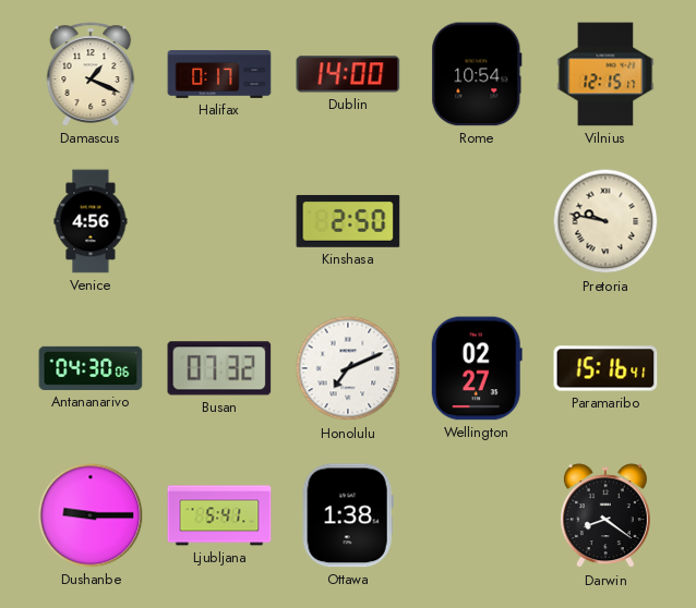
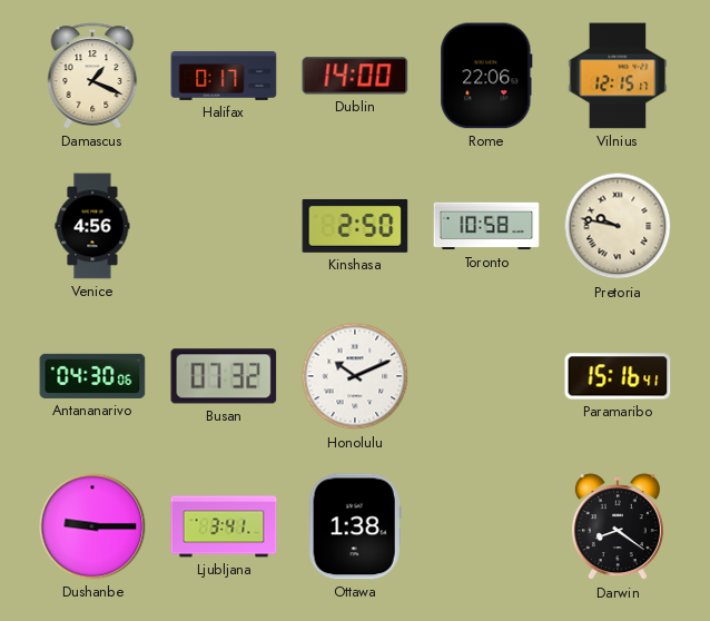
Rome: 10:54 -> 22:06 (486, 76)
Toronto: none -> 10:58 (486, 226)
Honolulu: 7:11 -> 10:11 (355, 376)
Wellington: 02:27 -> none (477, 368)
Ljubljana: 5:41 -> 3:41 (224, 526)
